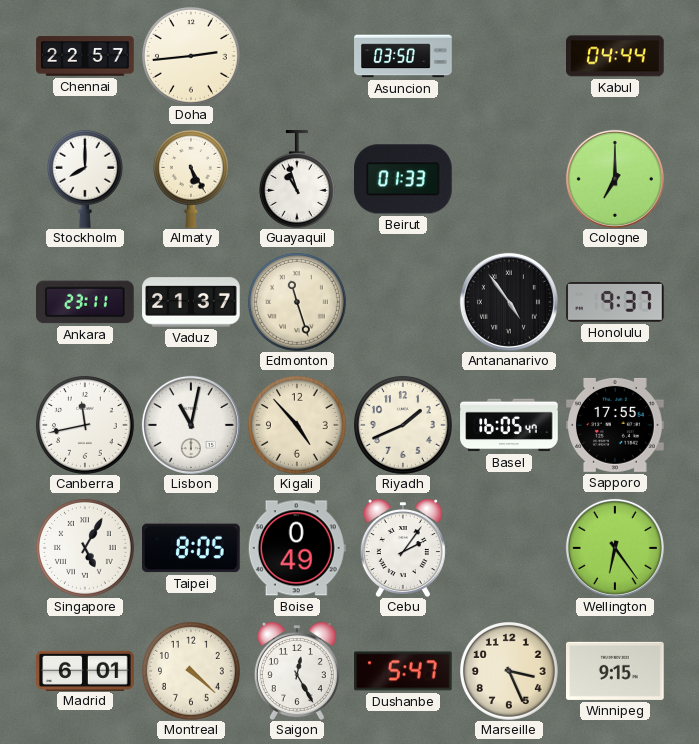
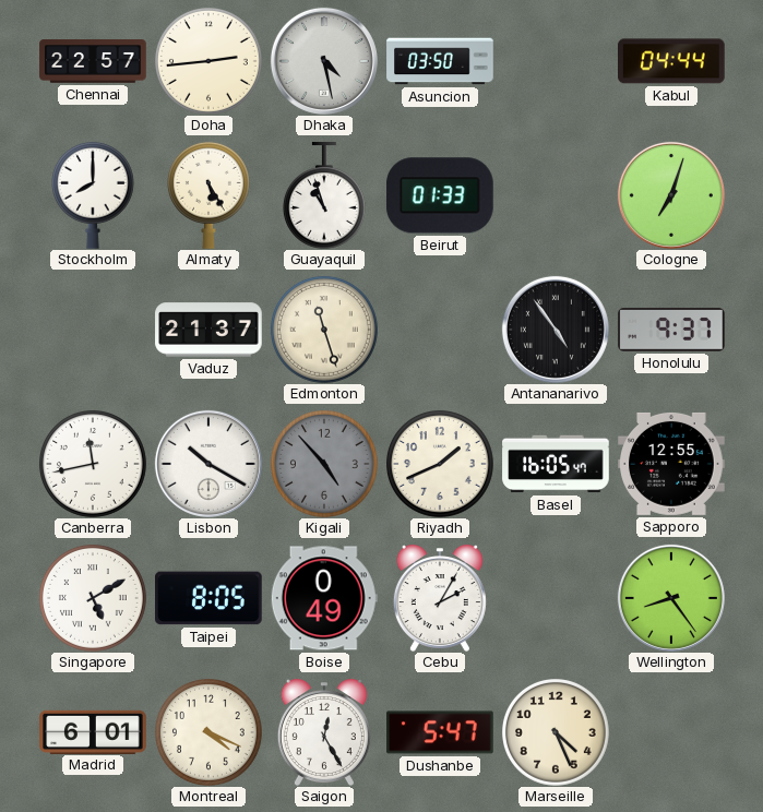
Dhaka: none -> 4:28 (324, 61)
Cologne: 7:00 -> 7:03 (671, 195)
Ankara: 23:11 -> none (86, 302)
Lisbon: 11:02 -> 10:20 (208, 464)
Kigali dial: cream -> grey (325, 465)
Sapporo: 17:55 -> 12:55 (672, 464)
Singapore: 5:05 -> 5:10 (94, 599)
Cebu: 2:06 -> 2:05 (440, 598)
Wellington: 6:24 -> 8:24 (671, 598)
Montreal: 4:22 -> 4:19 (210, 733)
Marseille: 3:26 -> 4:26 (557, 733)
Winnipeg: 9:15 -> none (616, 671)
